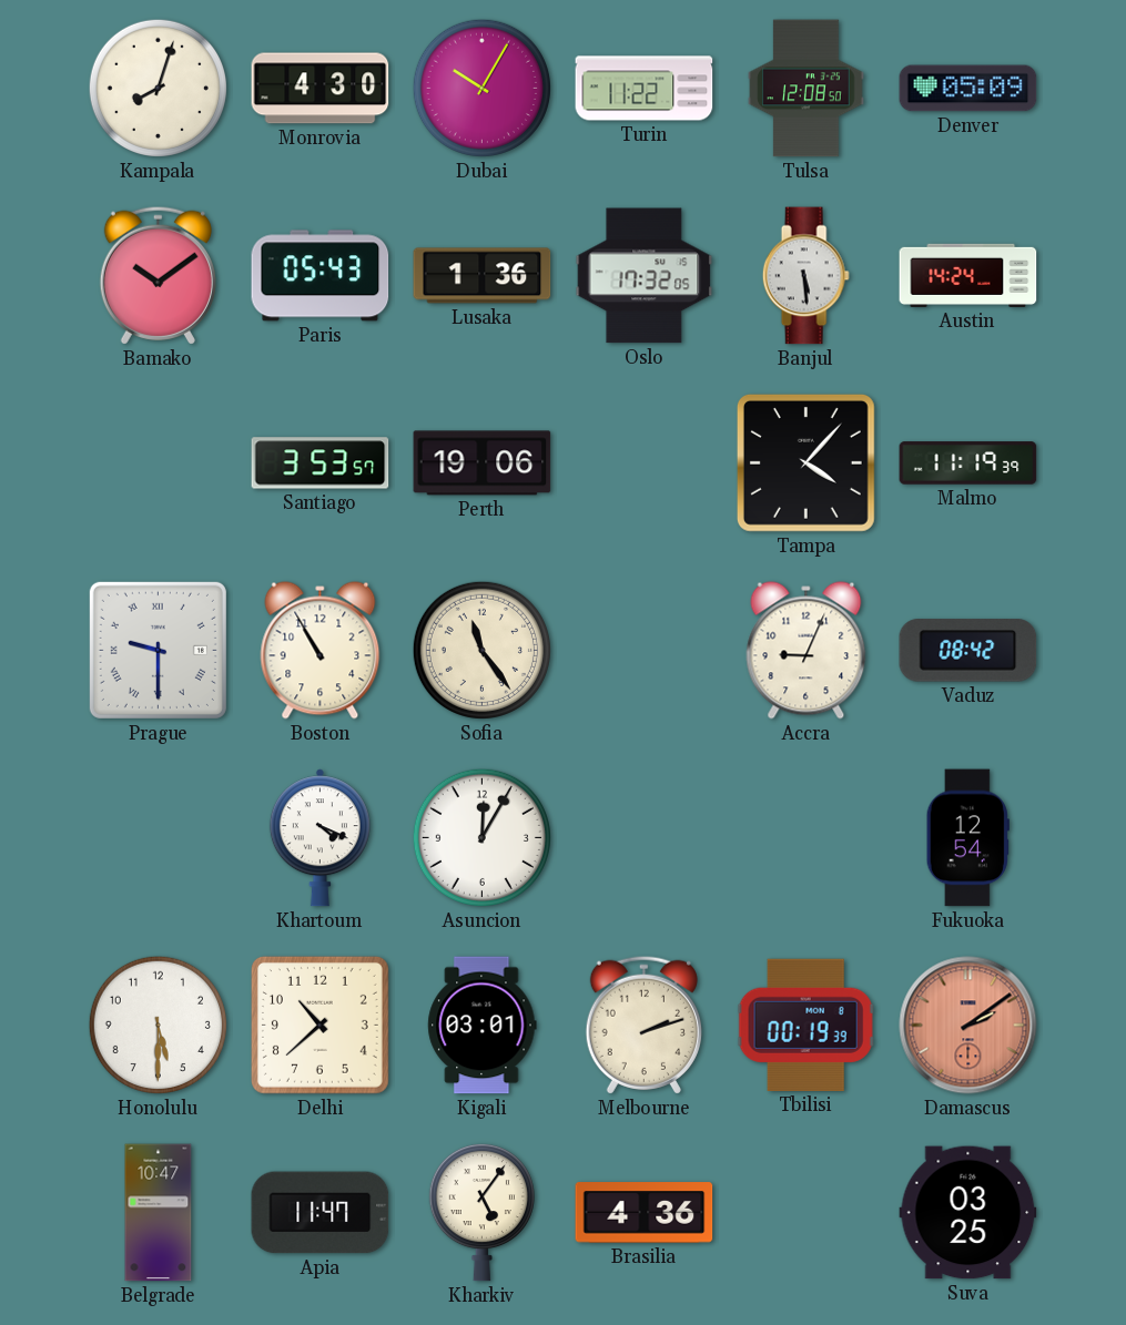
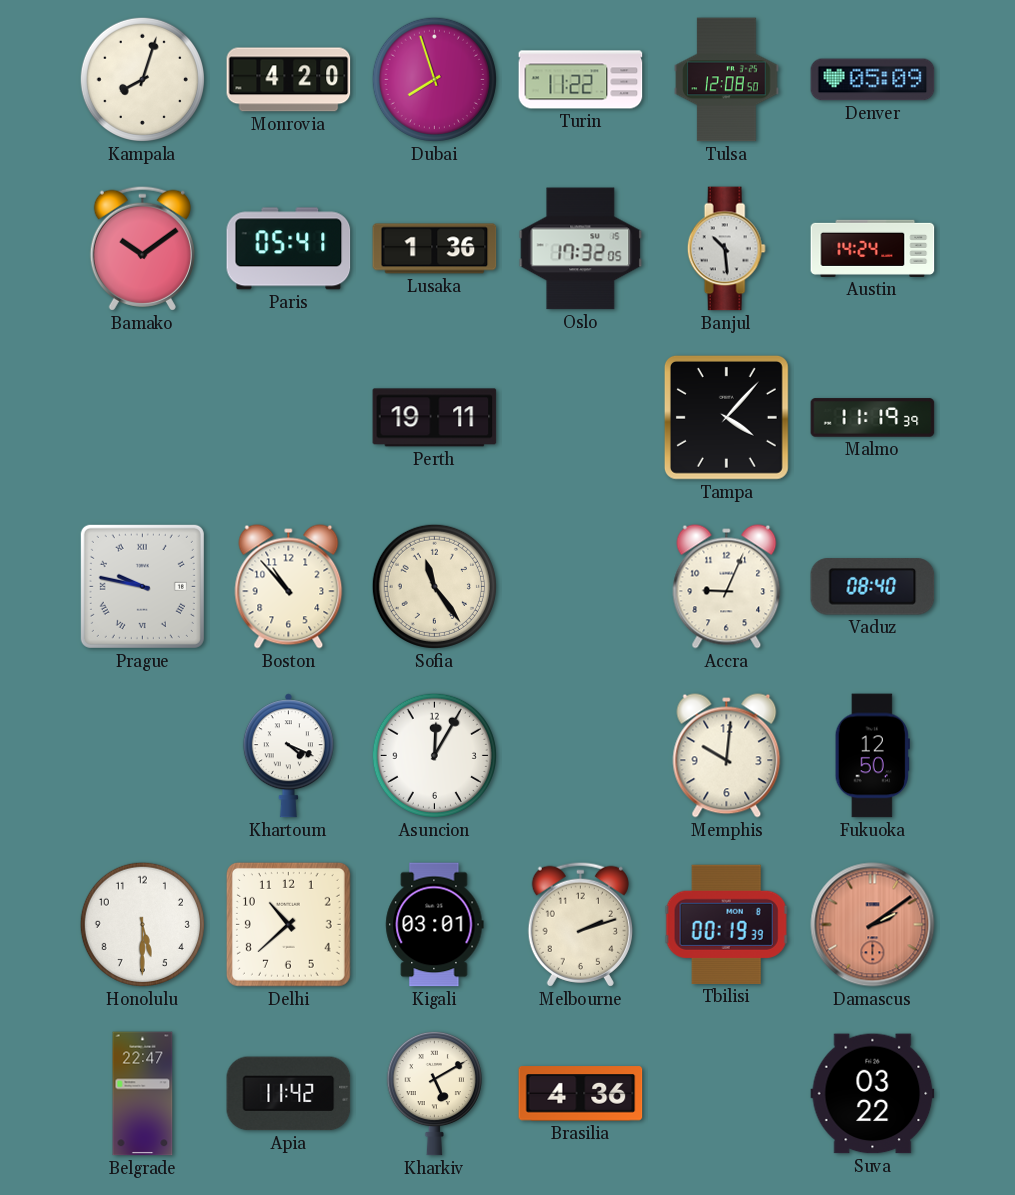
Monrovia: 4:30 -> 4:20 (289, 80)
Dubai: 10:05 -> 7:57 (434, 79)
Paris: 05:43 -> 05:41 (289, 249)
Banjul: 5:29 -> 10:29 (726, 249)
Santiago: 3:53 -> none (321, 463)
Perth: 19:06 -> 19:11 (435, 418)
Prague: 9:30 -> 9:47 (142, 586)
Boston: 10:55 -> 10:53 (289, 587)
Vaduz: 08:42 -> 08:40 (873, 587)
Memphis: none -> 10:01 (727, 756)
Fukuoka: 12:54 -> 12:50 (872, 756)
Belgrade: 10:47 -> 22:47 (143, 1094)
Apia: 11:47 -> 11:42 (289, 1094)
Kharkiv: 5:06 -> 5:10 (434, 1093)
Suva: 03:25 -> 03:22 (873, 1094)
